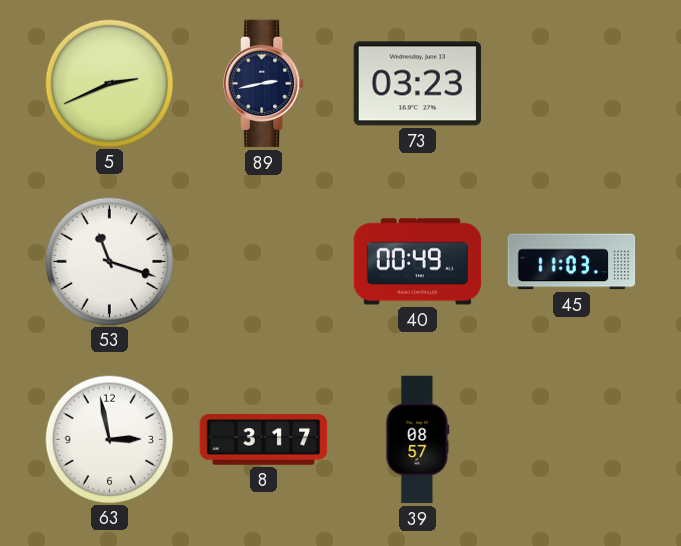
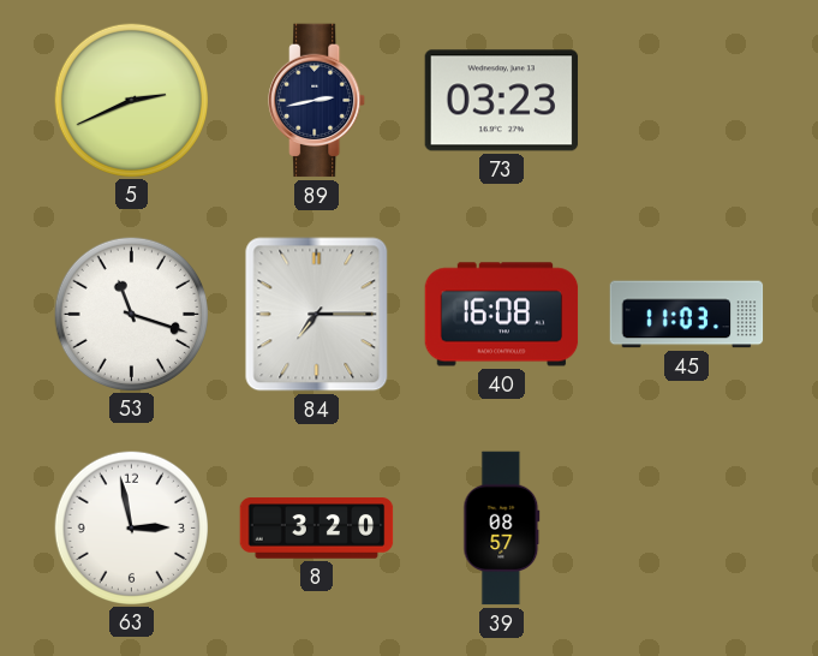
84: none -> 7:15 (317, 315)
40: 00:49 -> 16:08 (502, 315)
8: 3:17 -> 3:20 (317, 529)
